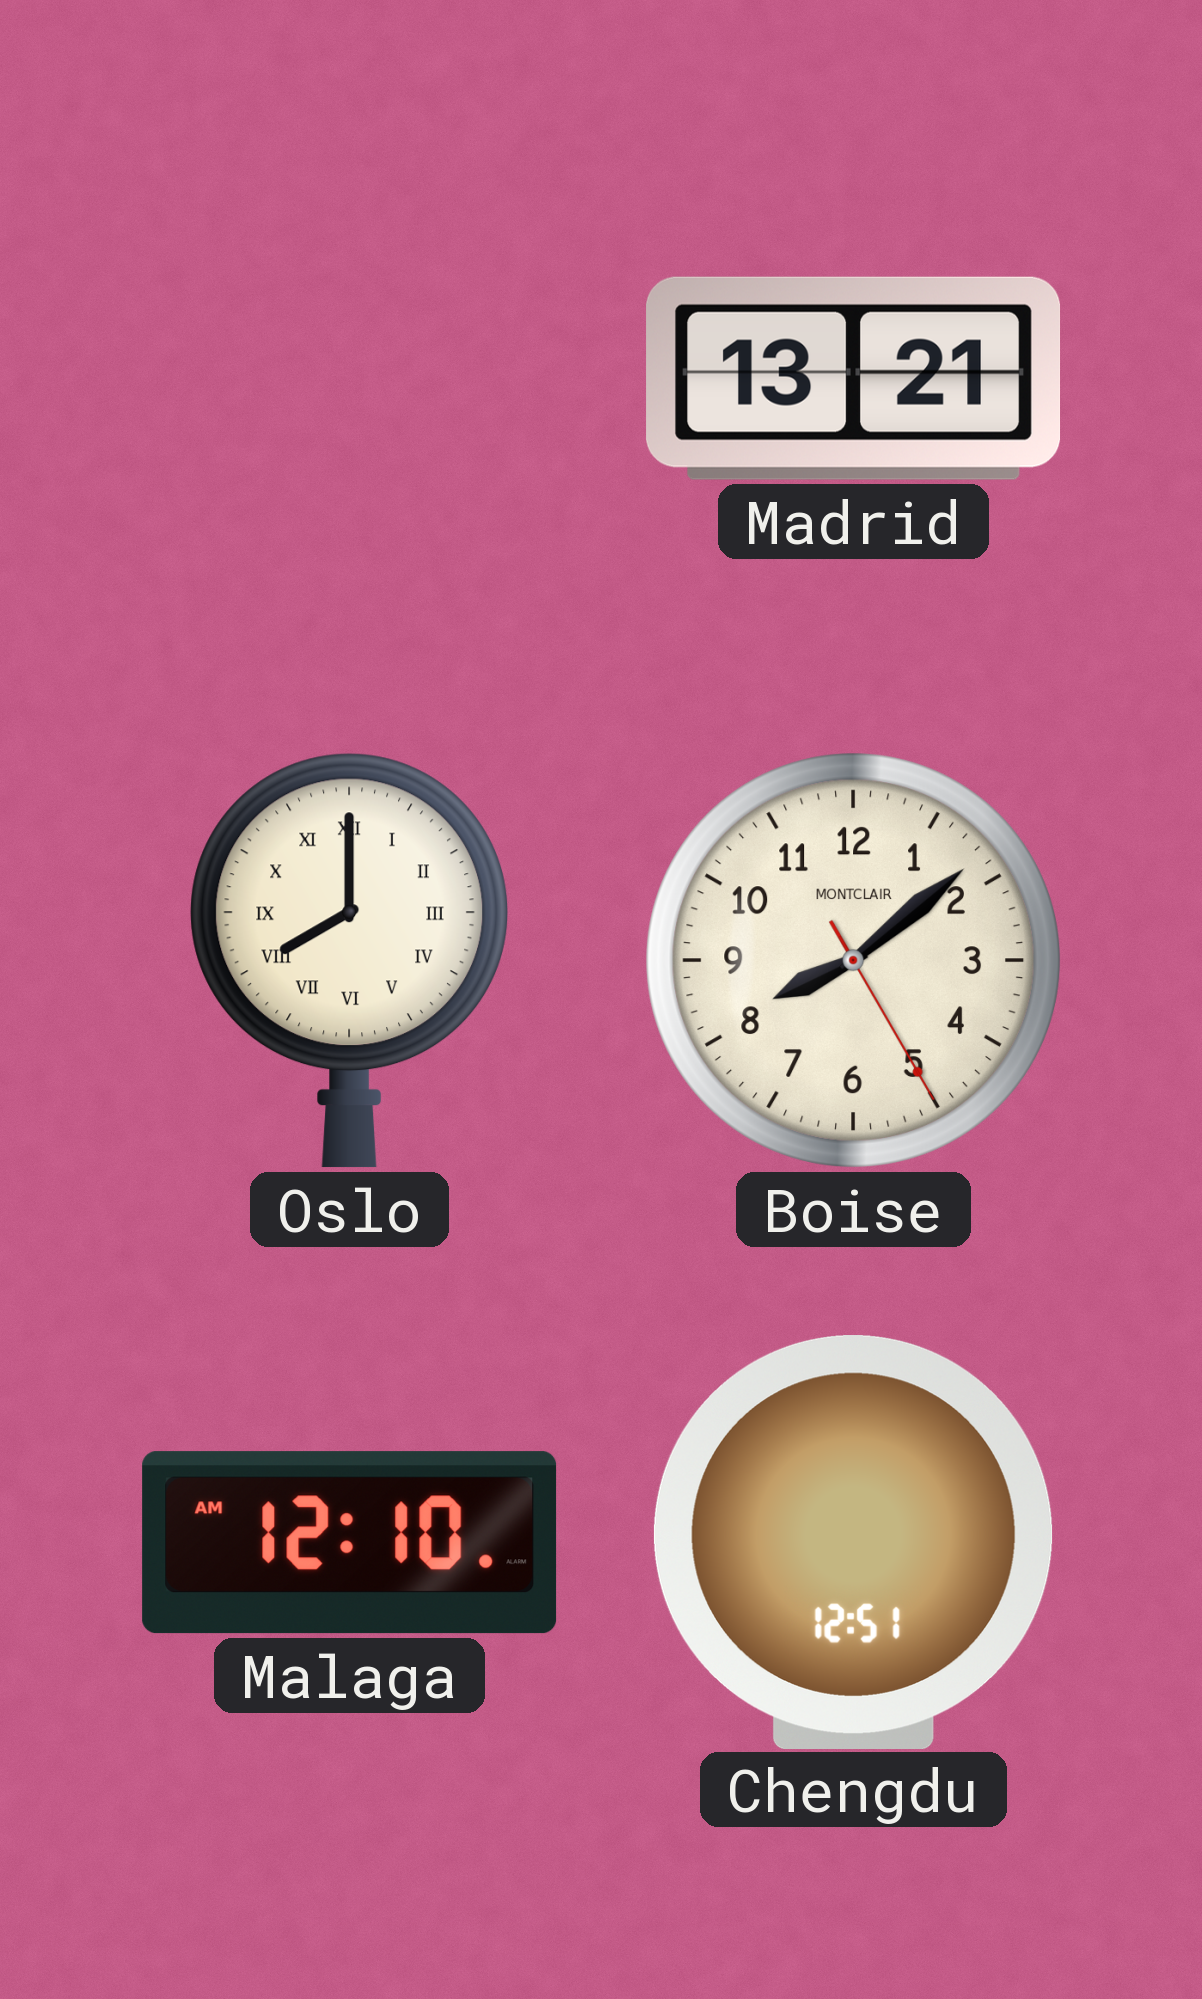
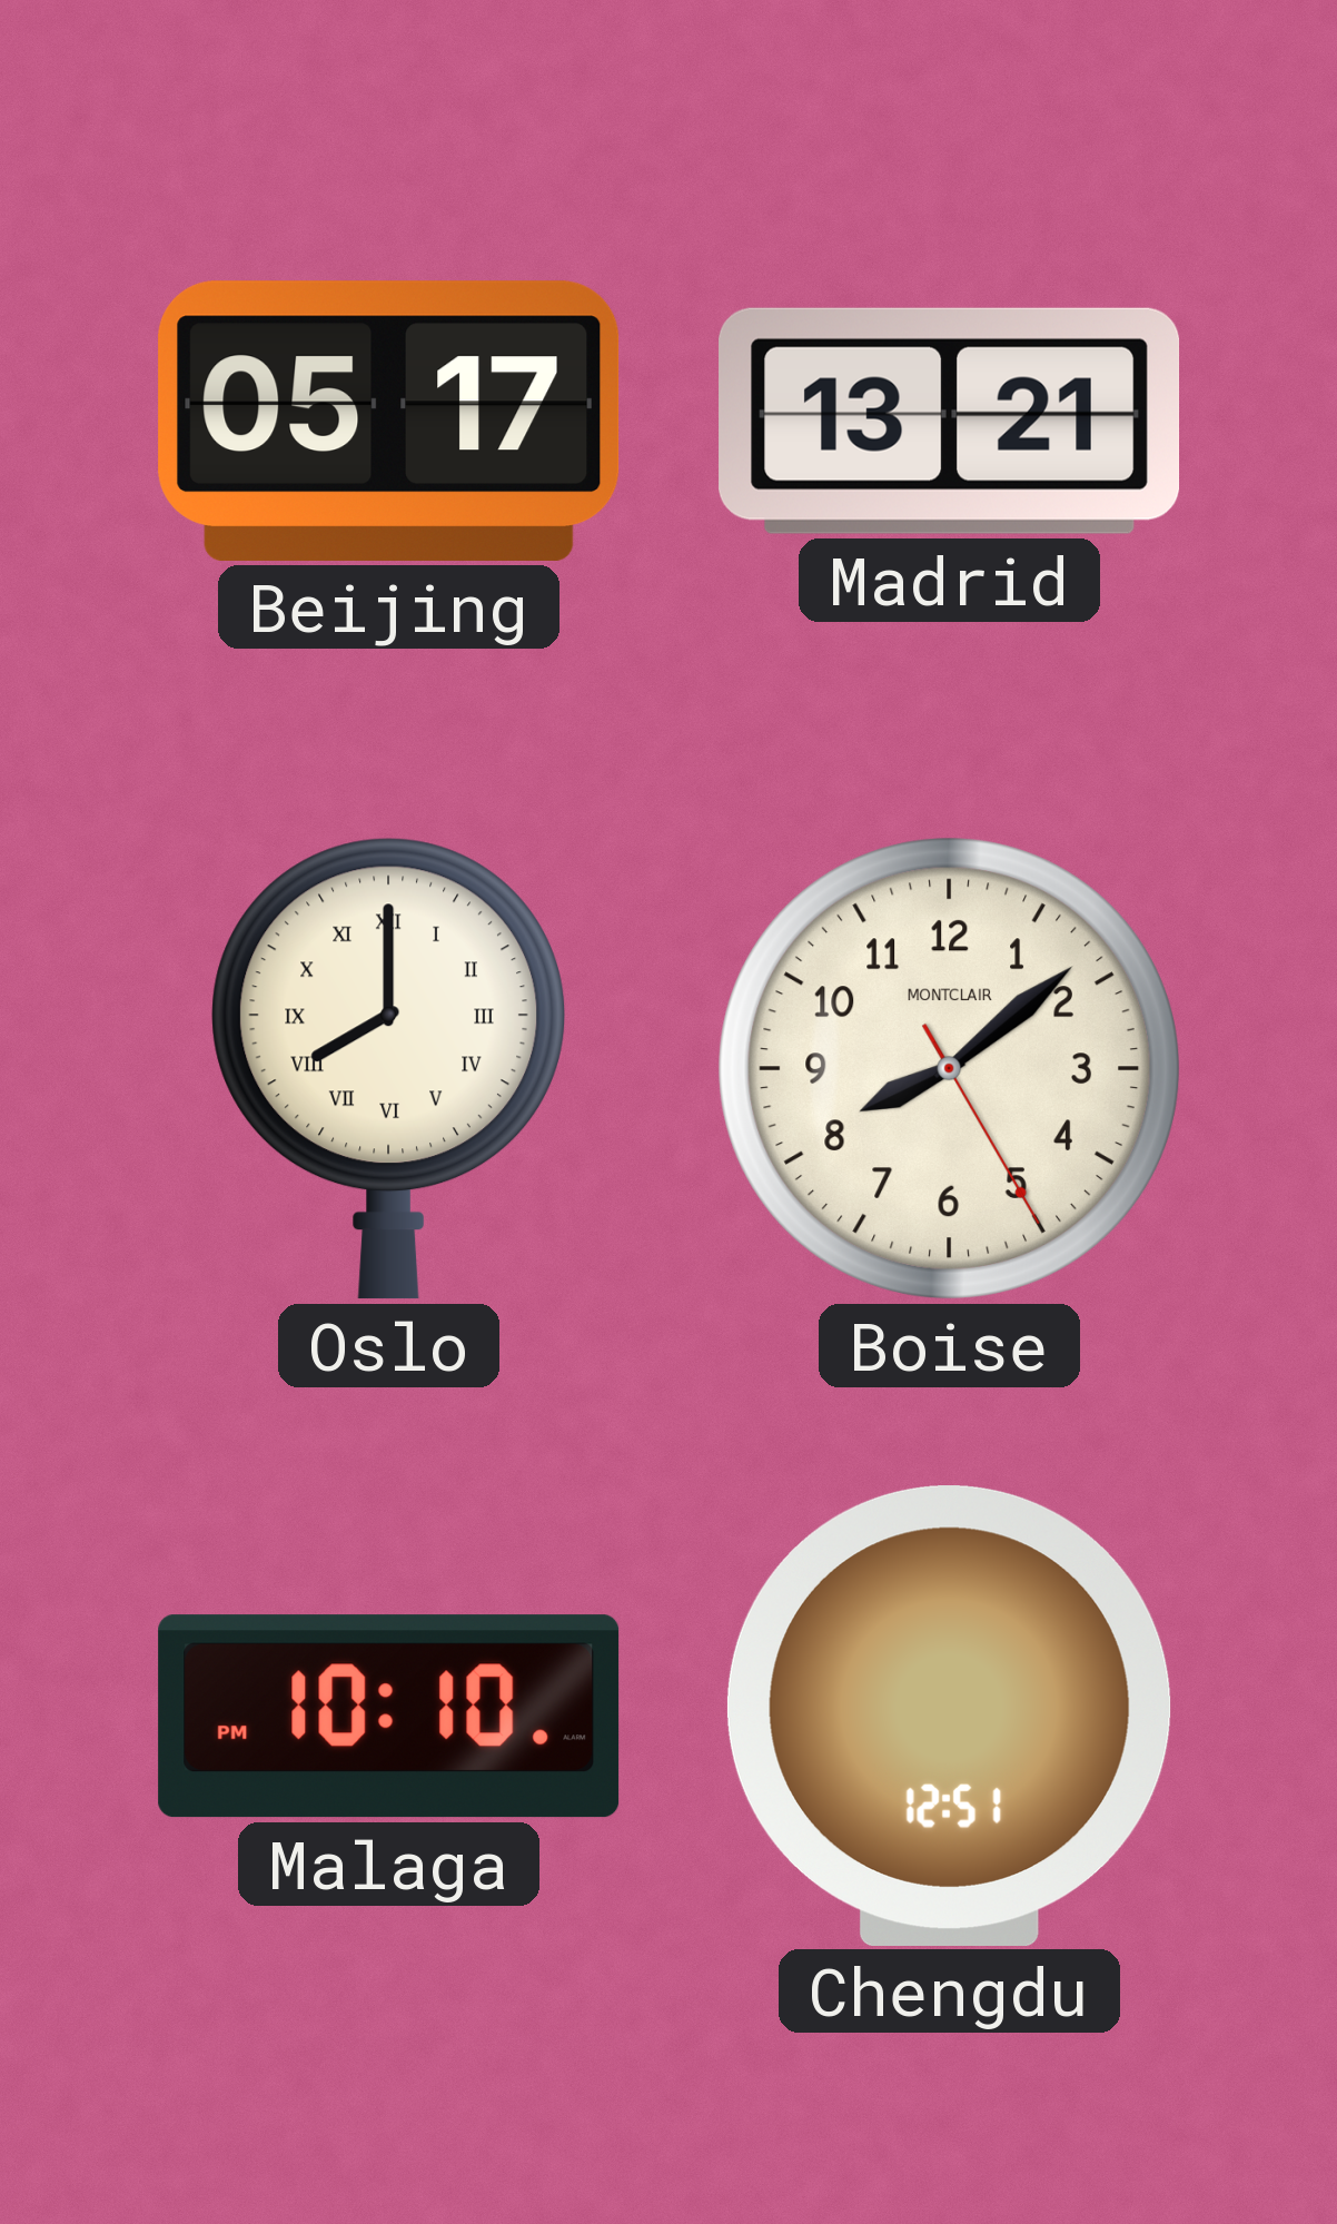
Beijing: none -> 05:17 (389, 421)
Malaga: 12:10 -> 10:10 (389, 1717)
